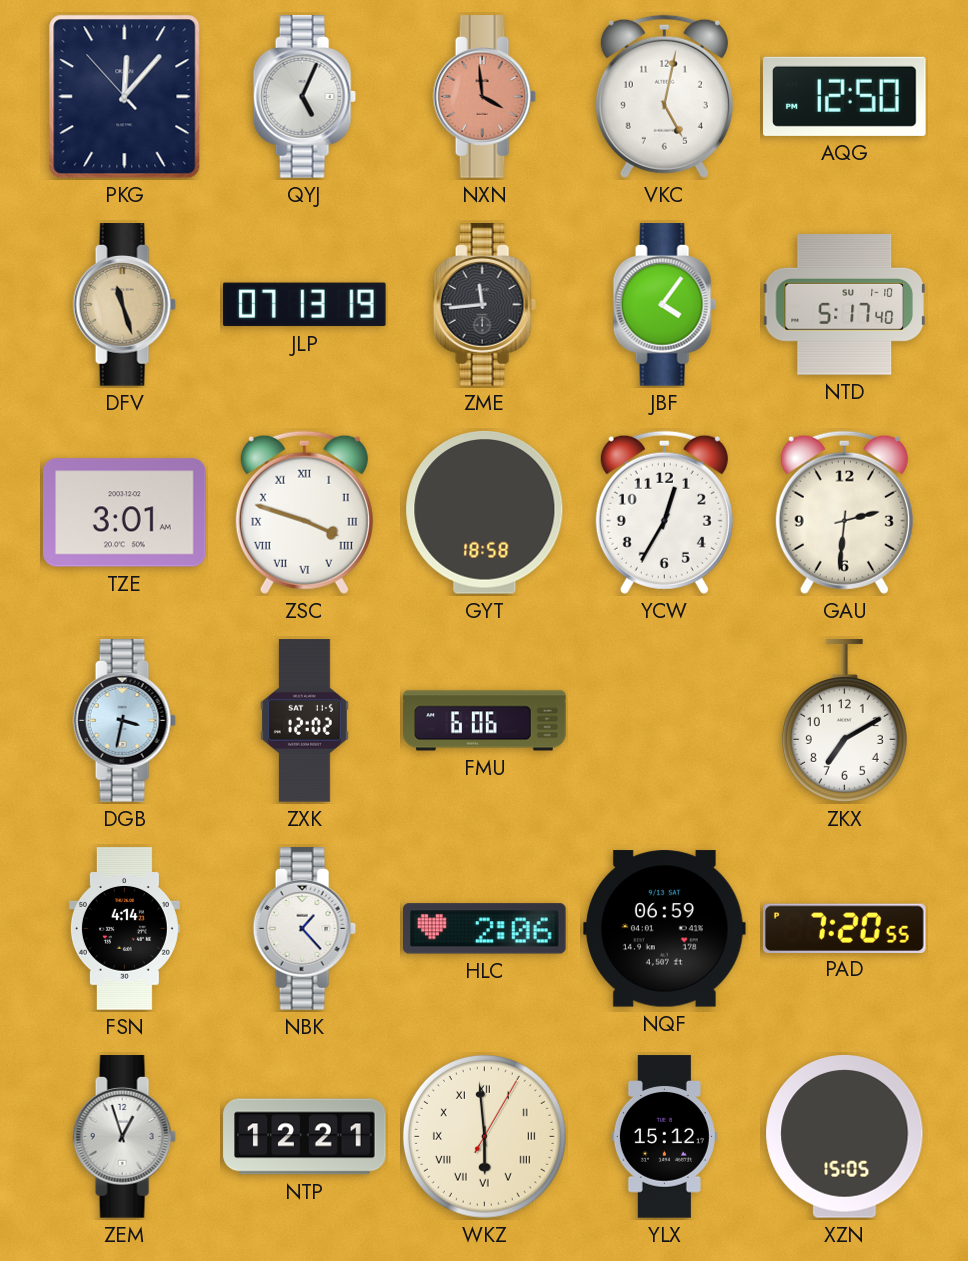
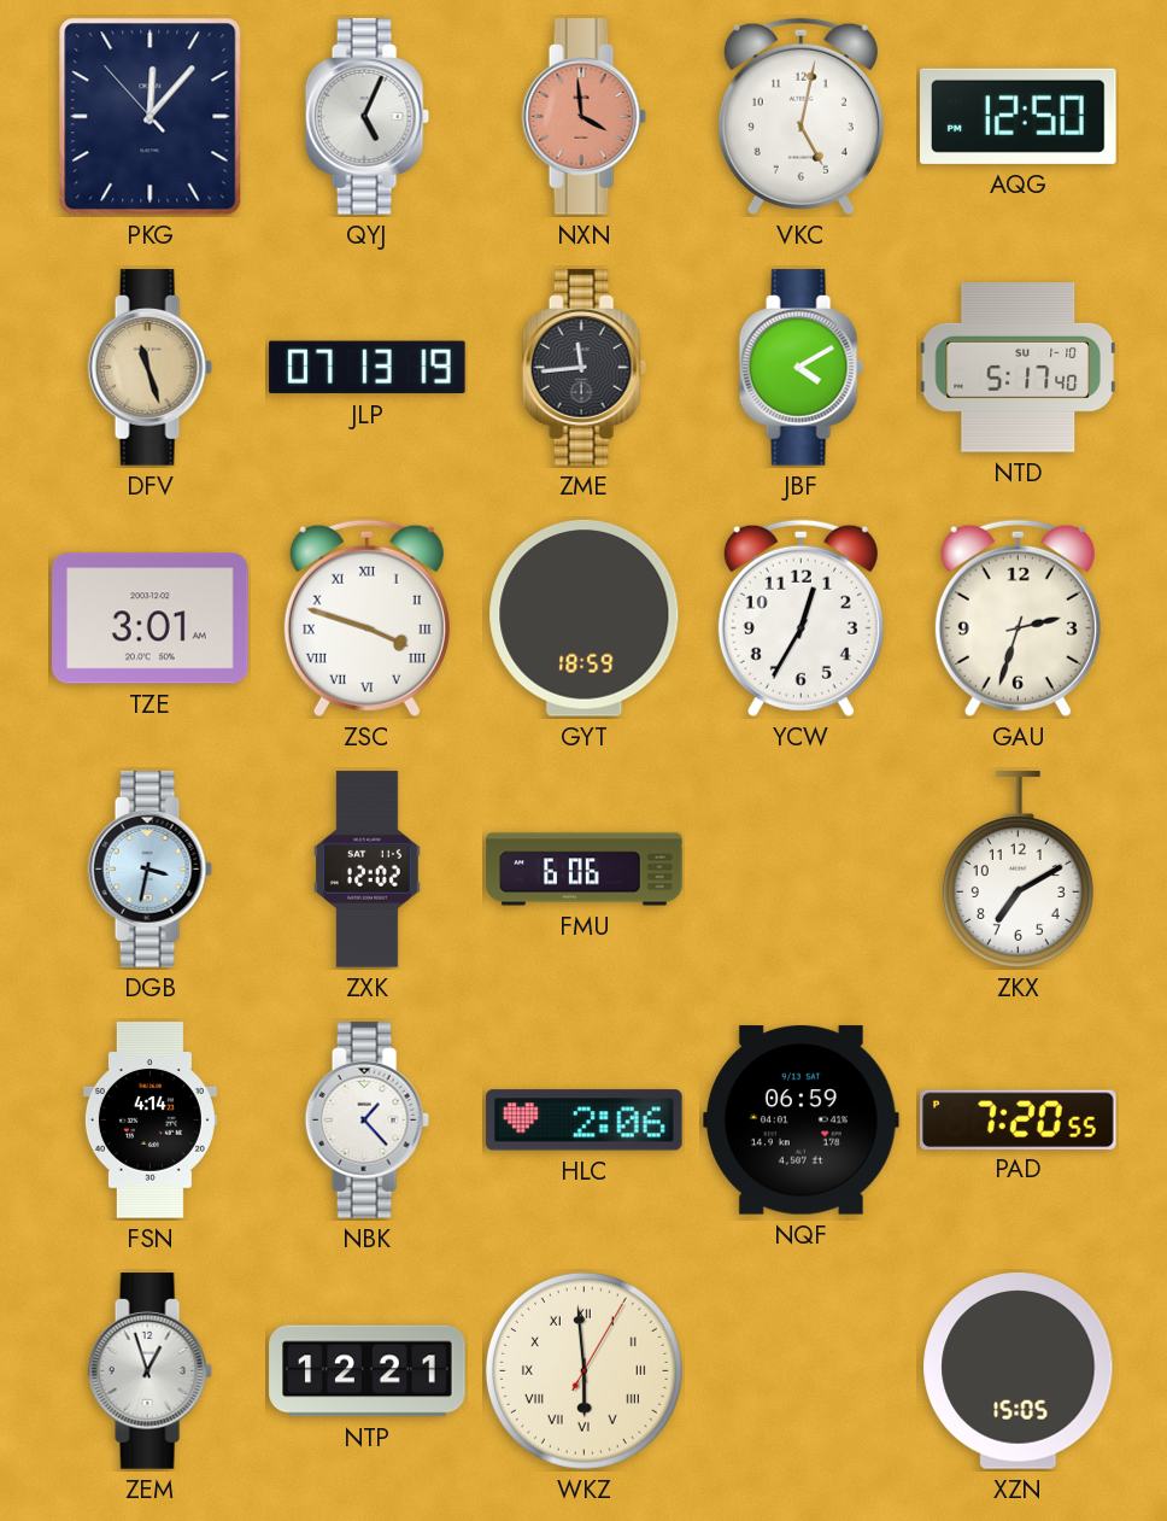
JBF: 4:06 -> 4:10 (801, 368)
GYT: 18:58 -> 18:59 (585, 618)
GAU: 2:31 -> 2:33 (1018, 618)
YLX: 15:12 -> none (664, 1137)
